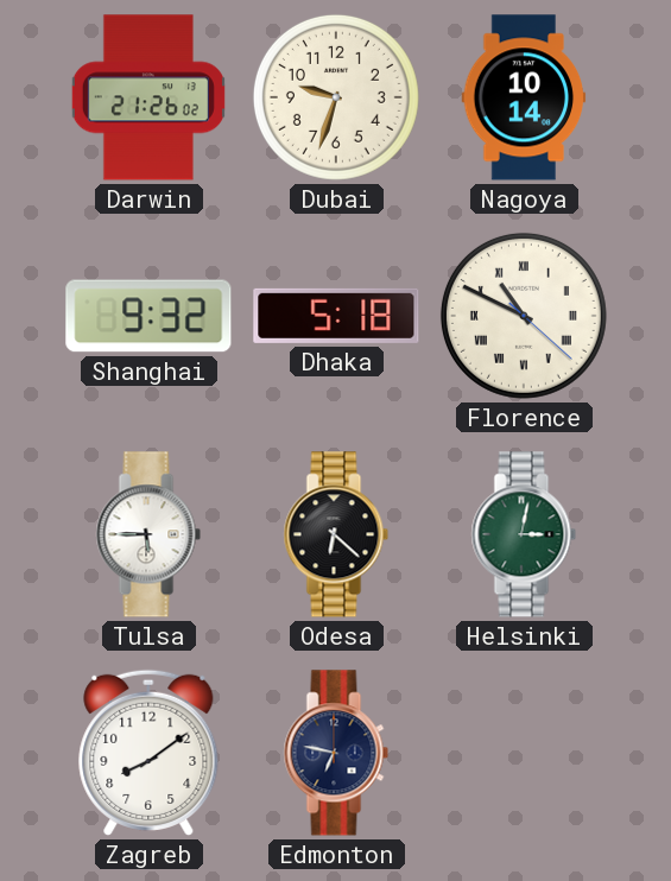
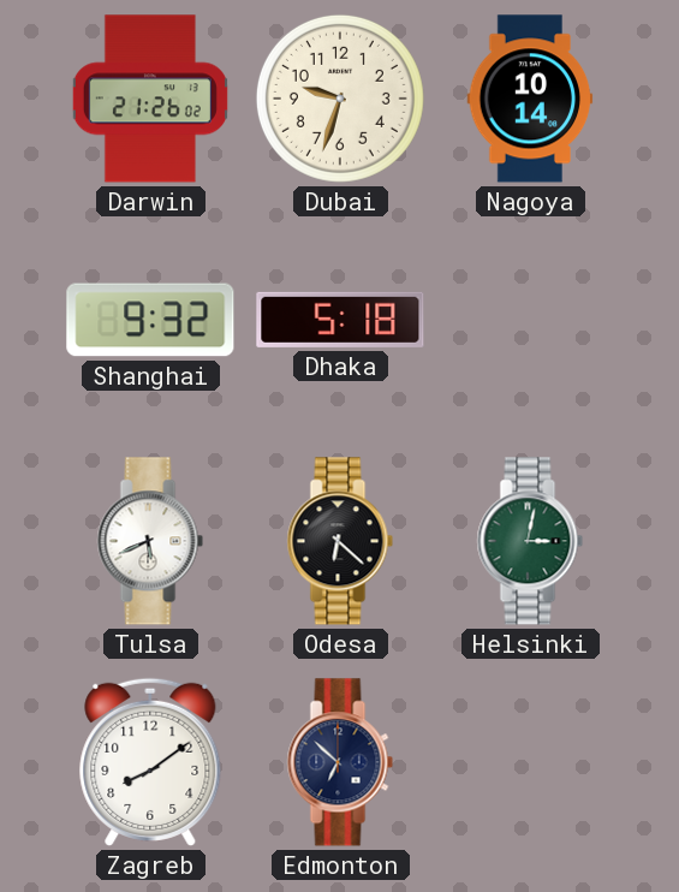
Florence: 10:49 -> none (524, 316)
Tulsa: 5:45 -> 5:41 (150, 541)
Edmonton: 6:47 -> 6:52 (340, 762)
